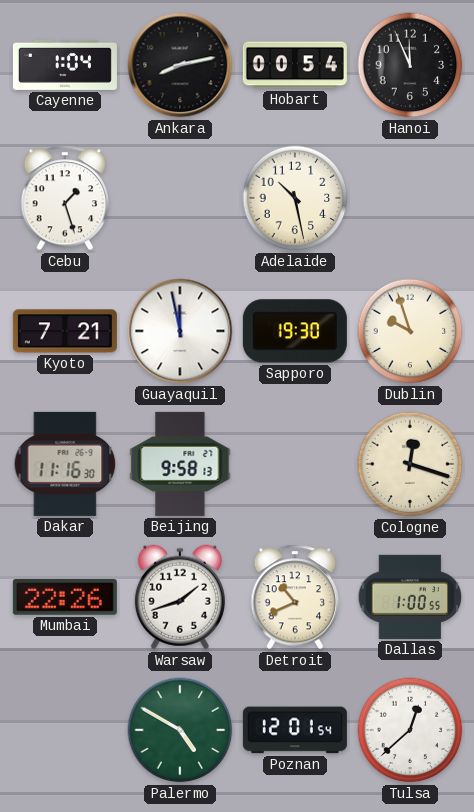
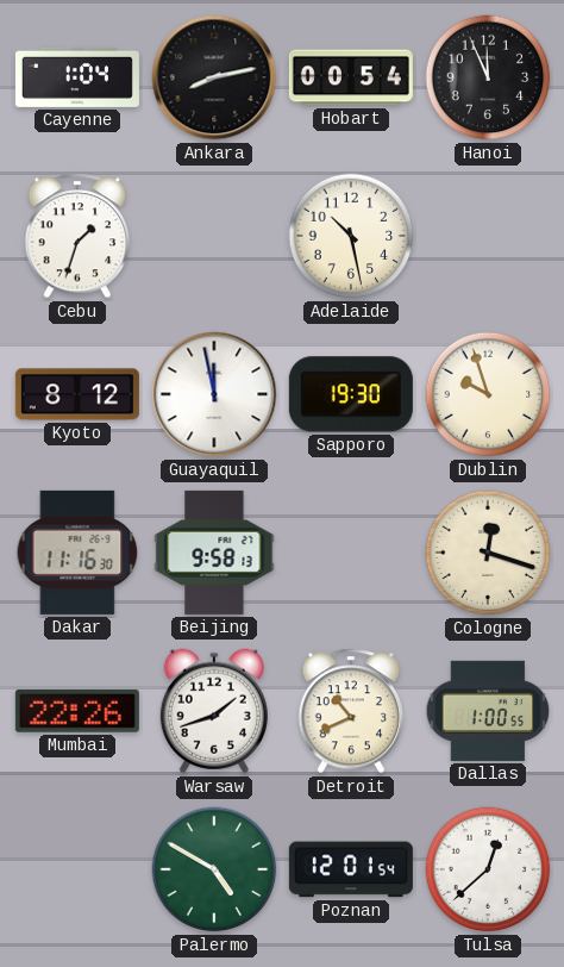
Cebu: 1:27 -> 1:33 (77, 236)
Kyoto: 7:21 -> 8:12 (77, 394)
